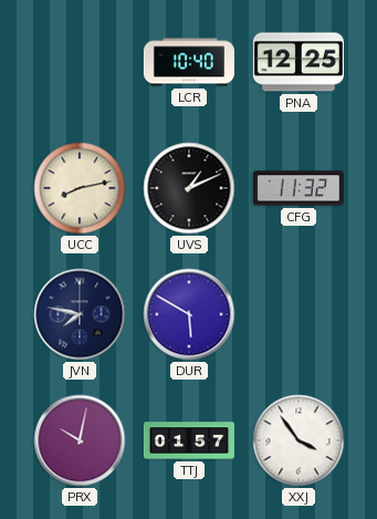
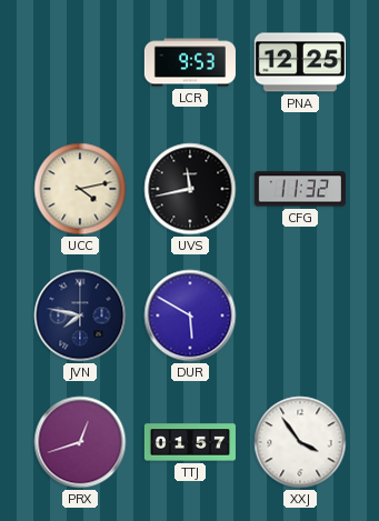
LCR: 10:40 -> 9:53 (190, 62)
UCC: 8:13 -> 4:13 (80, 189)
UVS: 1:11 -> 11:43 (190, 189)
PRX: 10:02 -> 12:42 (80, 442)
